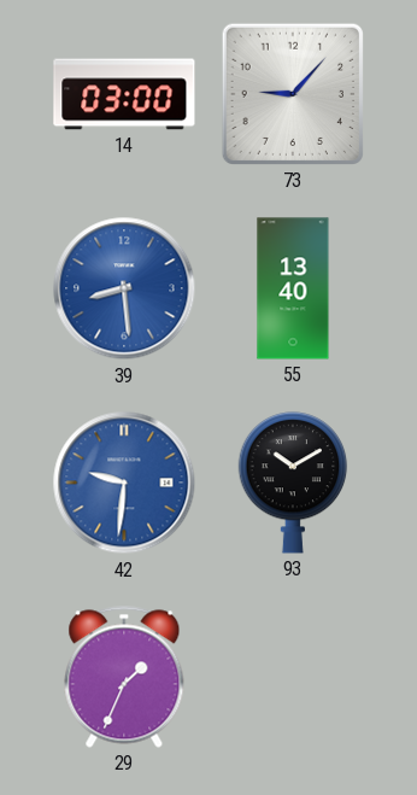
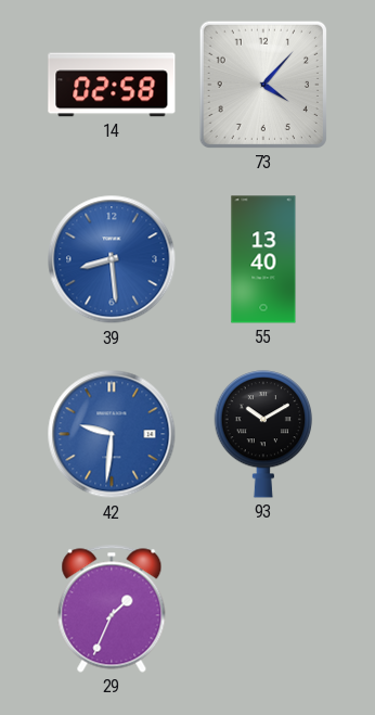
14: 03:00 -> 02:58 (112, 85)
73: 9:07 -> 4:07 (263, 85)
